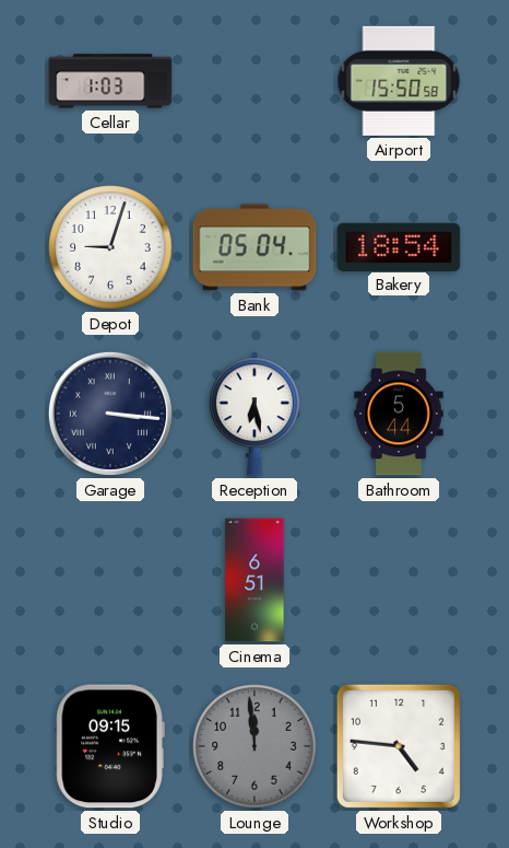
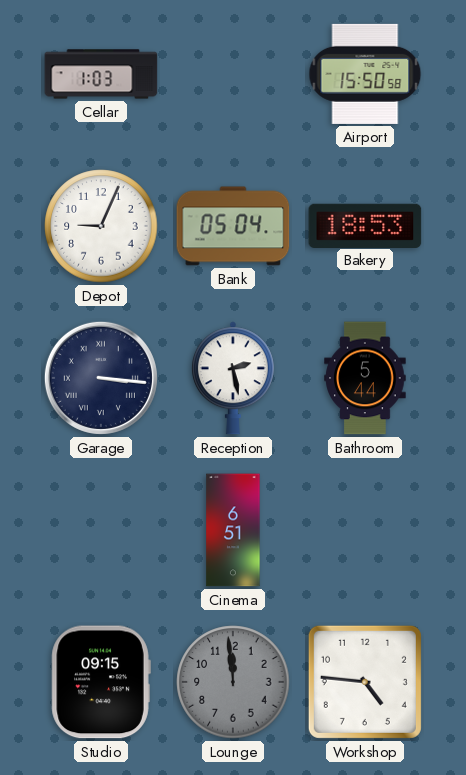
Depot: 9:03 -> 9:04 (101, 226)
Bakery: 18:54 -> 18:53 (365, 225)
Reception: 6:28 -> 2:28 (233, 378)
